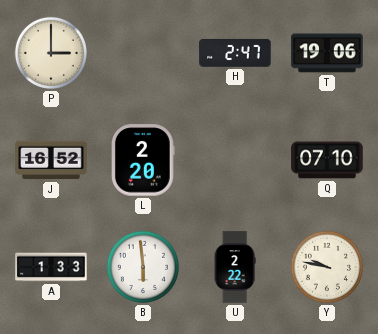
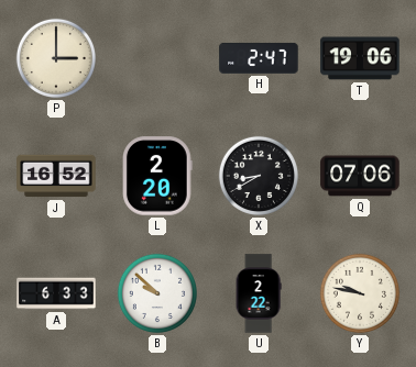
X: none -> 8:40 (259, 176)
Q: 07:10 -> 07:06 (360, 176)
A: 1:33 -> 6:33 (56, 293)
B: 5:59 -> 9:52 (157, 293)
